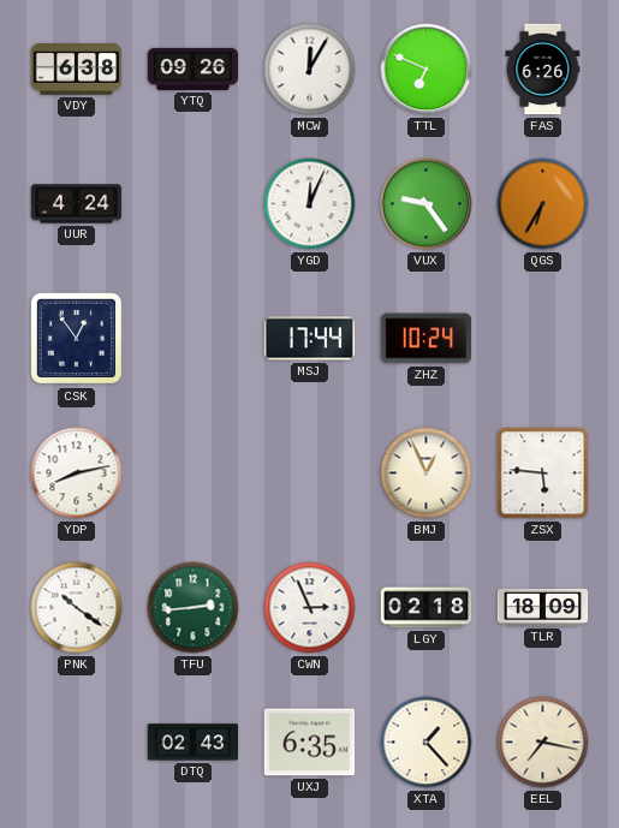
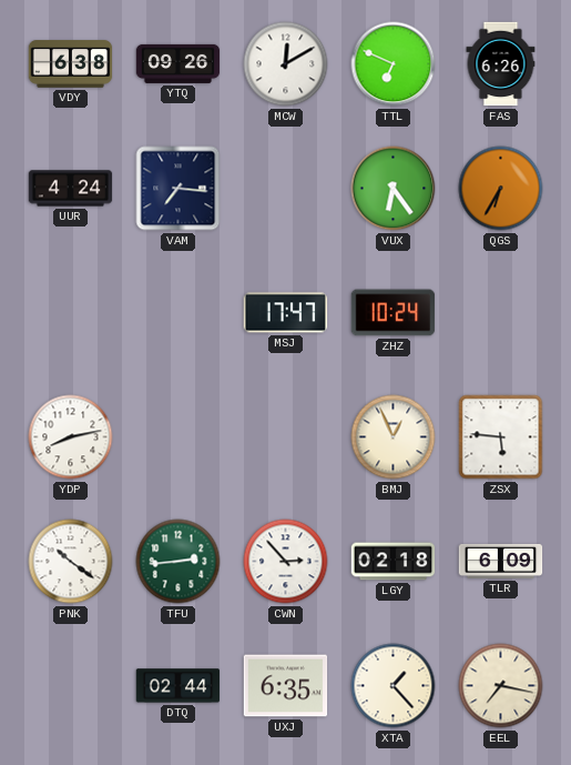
MCW: 12:05 -> 12:10 (286, 64)
VAM: none -> 7:16 (179, 189)
YGD: 12:04 -> none (310, 204)
VUX: 9:24 -> 6:24 (394, 189)
CSK: 12:54 -> none (77, 339)
MSJ: 17:44 -> 17:47 (286, 313)
CWN: 2:56 -> 2:53 (286, 562)
TLR: 18:09 -> 6:09 (501, 561)
DTQ: 02:43 -> 02:44 (179, 686)
